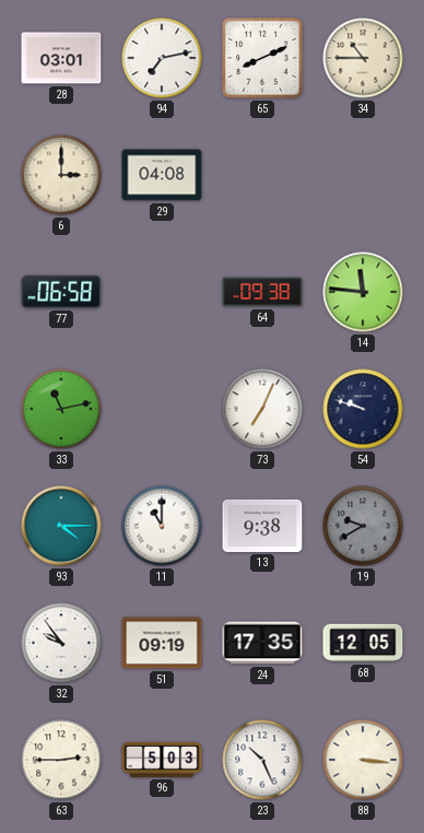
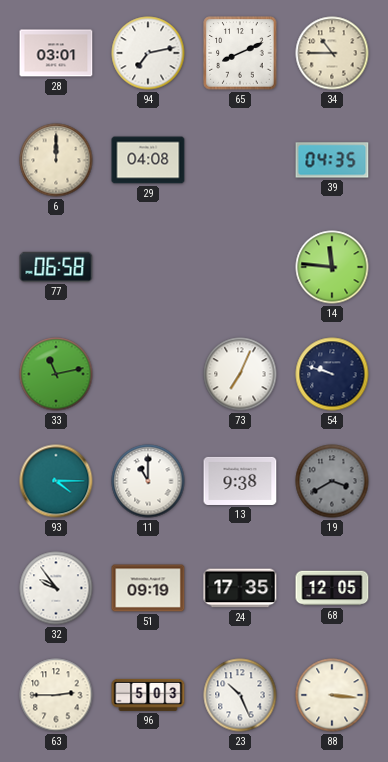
6: 3:00 -> 12:00 (56, 160)
39: none -> 04:35 (332, 160)
64: 09:38 -> none (262, 292)
19: 9:40 -> 3:40 (332, 481)
